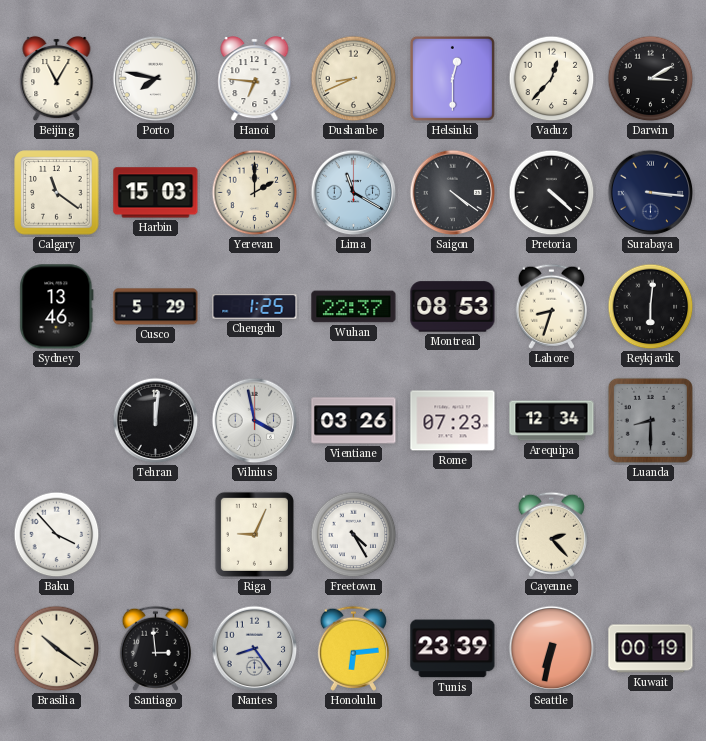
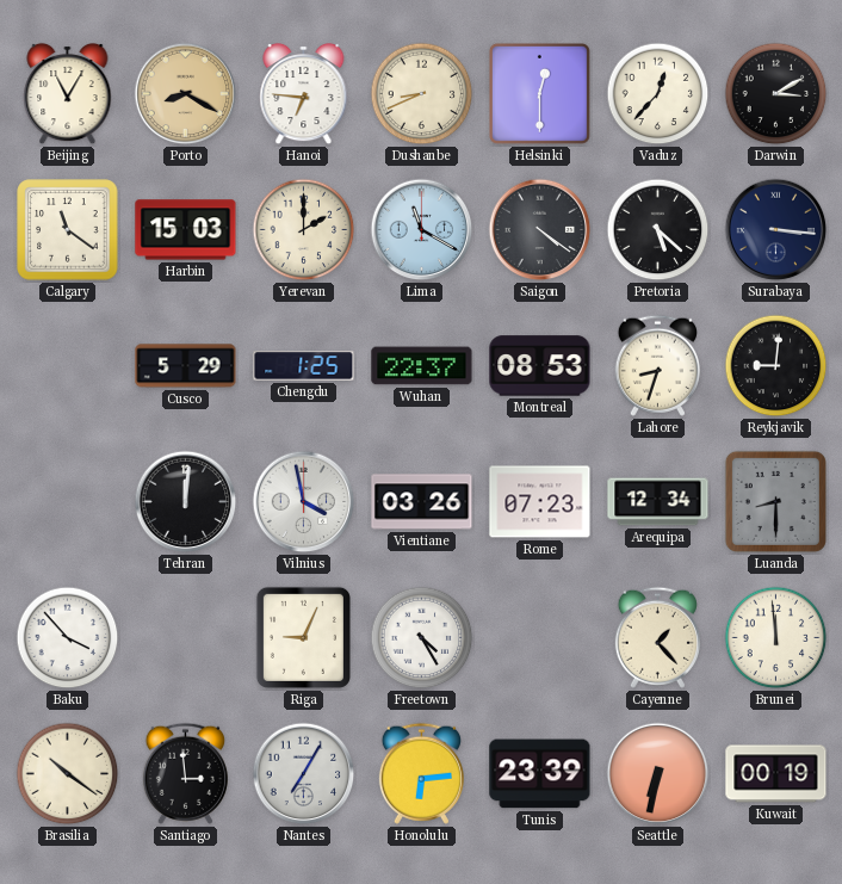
Porto: 7:47 -> 8:20 (186, 94)
Porto dial: white -> champagne (186, 94)
Pretoria: 4:22 -> 5:22 (658, 230)
Sydney: 13:46 -> none (57, 307)
Reykjavik: 6:01 -> 9:01 (776, 366)
Cayenne: 2:23 -> 1:23 (657, 637)
Brunei: none -> 11:59 (776, 638)
Nantes: 8:24 -> 7:05 (304, 774)
